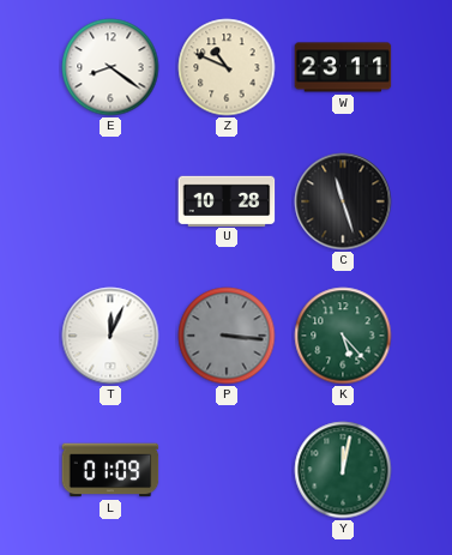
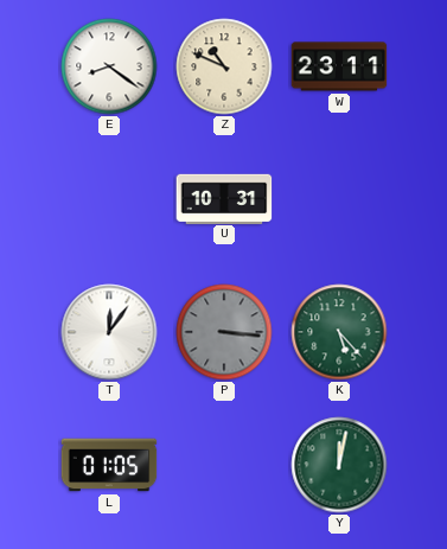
U: 10:28 -> 10:31 (224, 198)
C: 11:27 -> none (343, 201)
T: 12:04 -> 12:06 (109, 332)
L: 01:09 -> 01:05 (109, 465)
